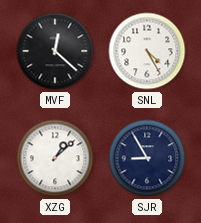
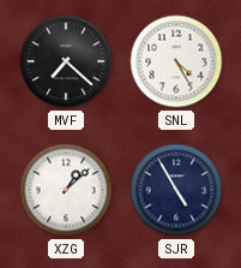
MVF: 12:22 -> 7:22 (66, 61)
SJR: 8:55 -> 4:55 (176, 190)
